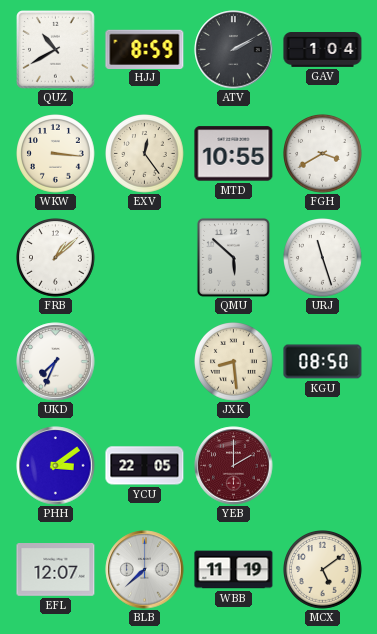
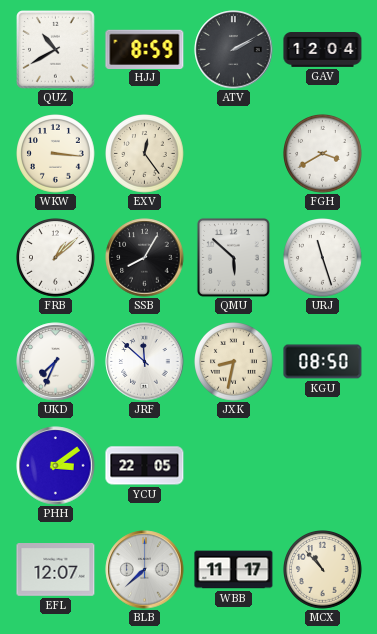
GAV: 1:04 -> 12:04 (323, 50)
MTD: 10:55 -> none (234, 154)
SSB: none -> 8:05 (145, 258)
JRF: none -> 11:52 (145, 362)
JXK: 8:29 -> 8:32 (234, 362)
YEB: 2:00 -> none (234, 466)
WBB: 11:19 -> 11:17 (234, 570)
MCX: 5:09 -> 10:53 (323, 570)
